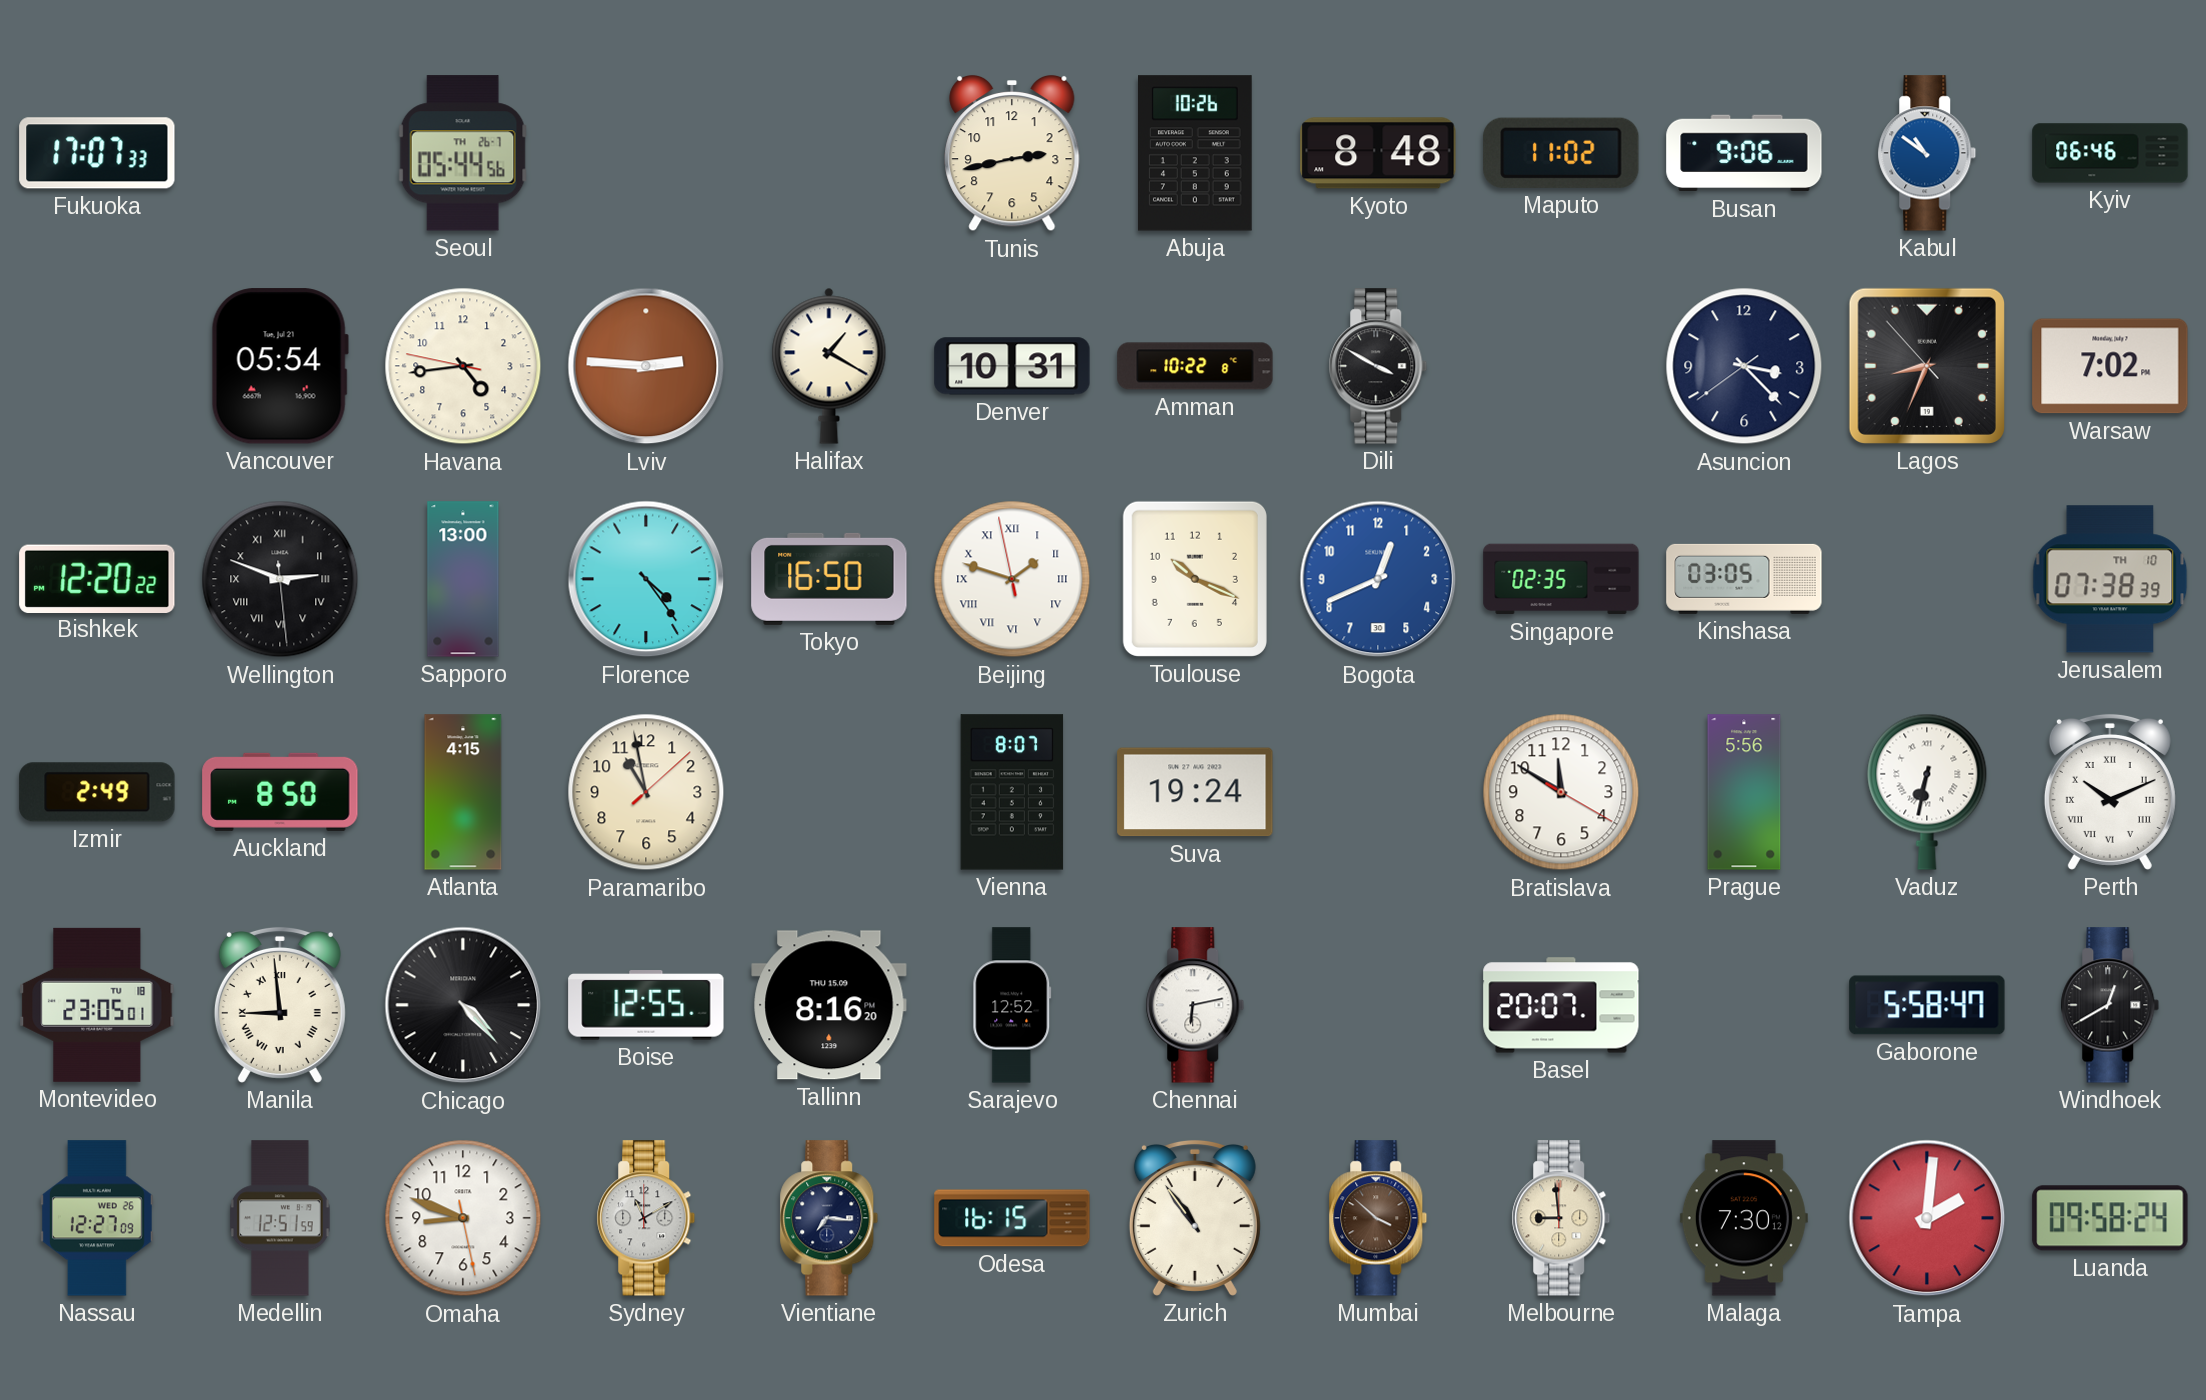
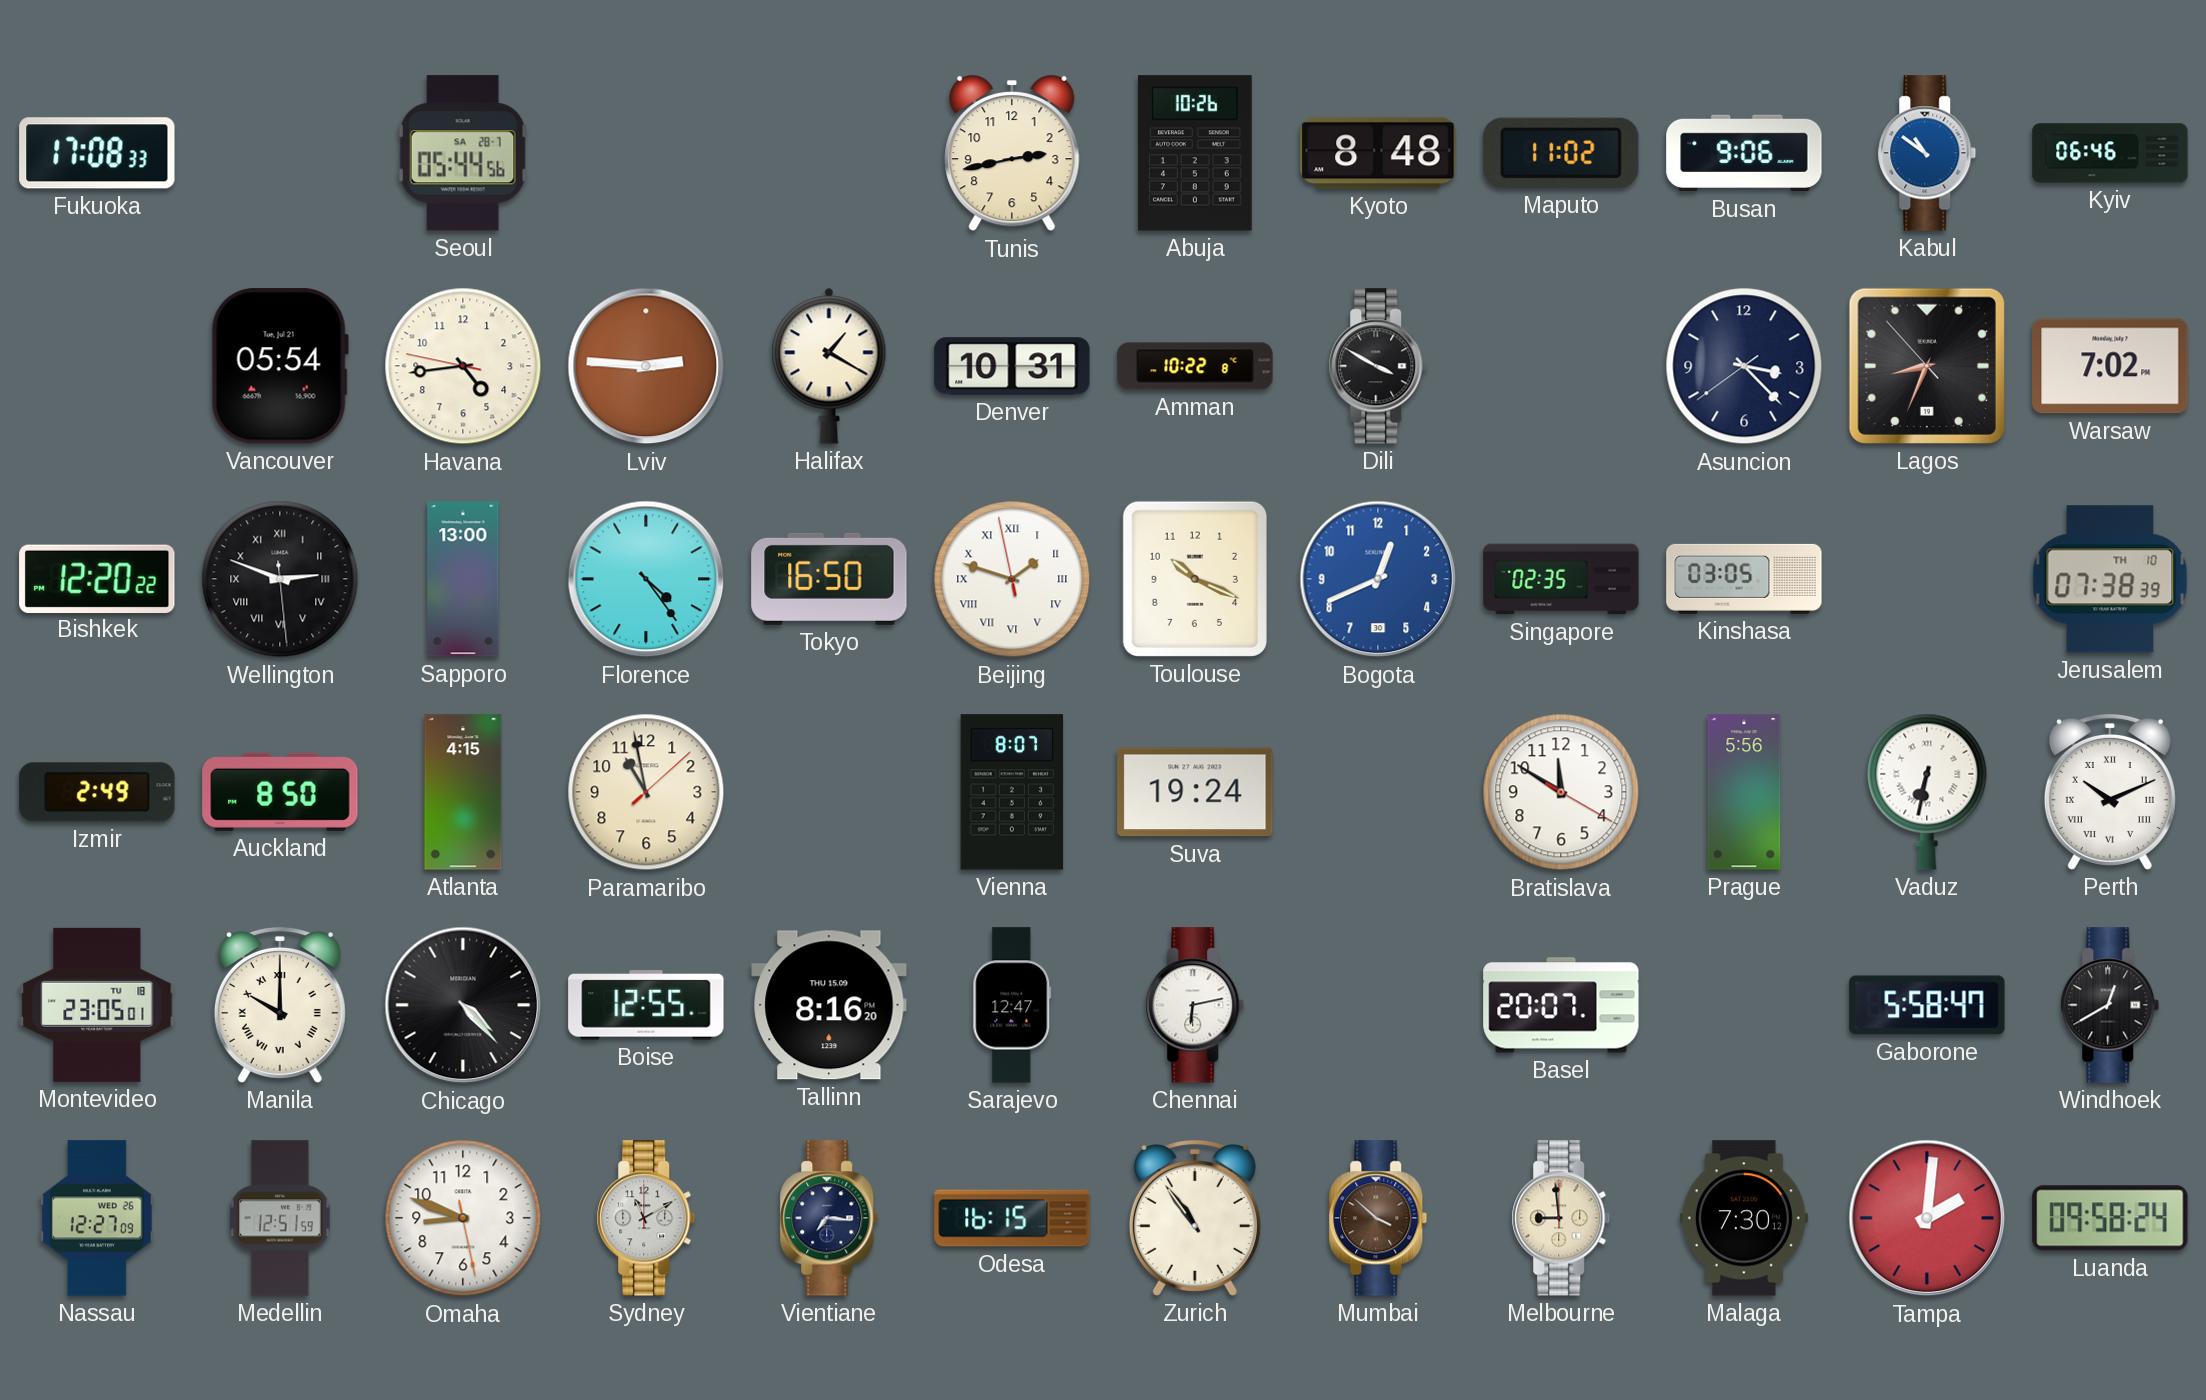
Fukuoka: 17:07 -> 17:08 (97, 153)
Seoul date: TH 26-7 -> SA 28-7 (463, 153)
Manila: 8:59 -> 10:00 (280, 1005)
Sarajevo: 12:52 -> 12:47 (1012, 1005)
